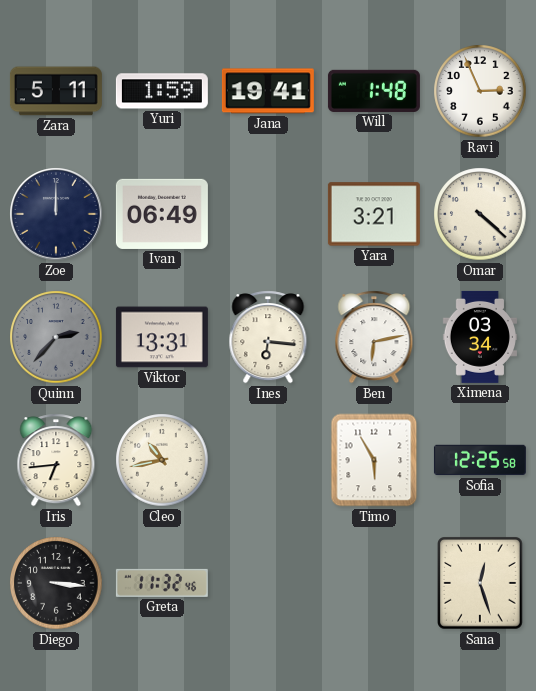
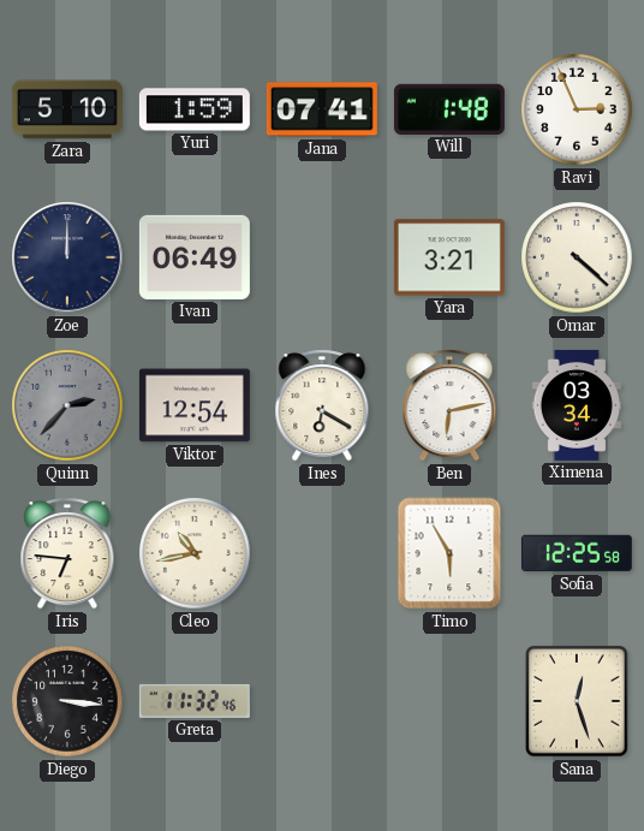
Zara: 5:11 -> 5:10 (67, 109)
Jana: 19:41 -> 07:41 (322, 109)
Viktor: 13:31 -> 12:54 (195, 405)
Ines: 6:16 -> 6:20 (322, 405)
Iris: 6:44 -> 6:46 (67, 553)
